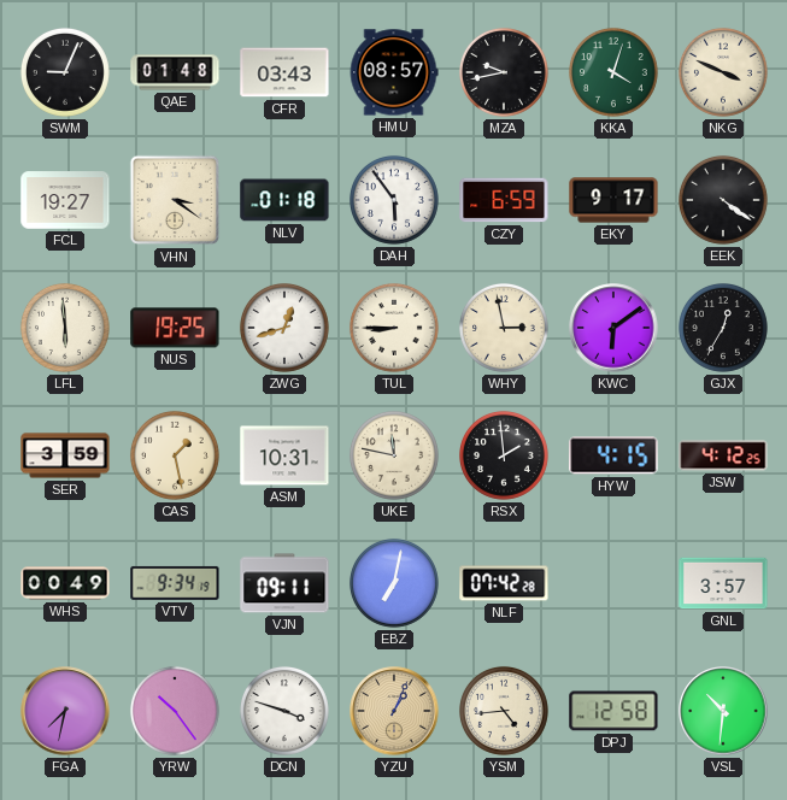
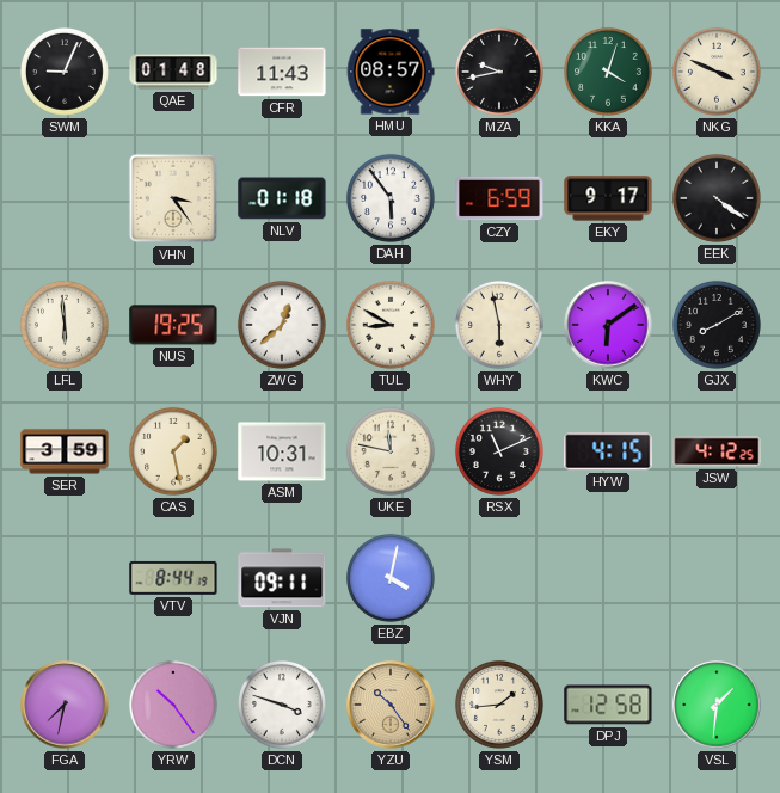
CFR: 03:43 -> 11:43 (282, 72)
FCL: 19:27 -> none (65, 200)
VHN: 3:21 -> 3:24 (173, 198)
ZWG: 12:42 -> 12:38 (282, 325)
TUL: 8:45 -> 8:50 (391, 325)
WHY: 2:58 -> 5:58 (499, 325)
GJX: 12:35 -> 8:10 (717, 325)
RSX: 1:59 -> 11:11 (499, 451)
WHS: 00:49 -> none (65, 583)
VTV: 9:34 -> 8:44 (173, 578)
EBZ: 7:02 -> 4:02 (391, 578)
NLF: 07:42 -> none (504, 583)
GNL: 3:57 -> none (723, 583)
YZU: 1:04 -> 10:24 (391, 705)
YSM: 4:44 -> 1:44 (499, 705)
VSL: 10:31 -> 1:31 (717, 705)
